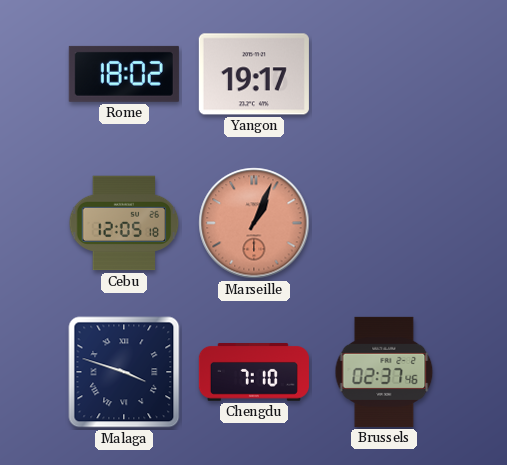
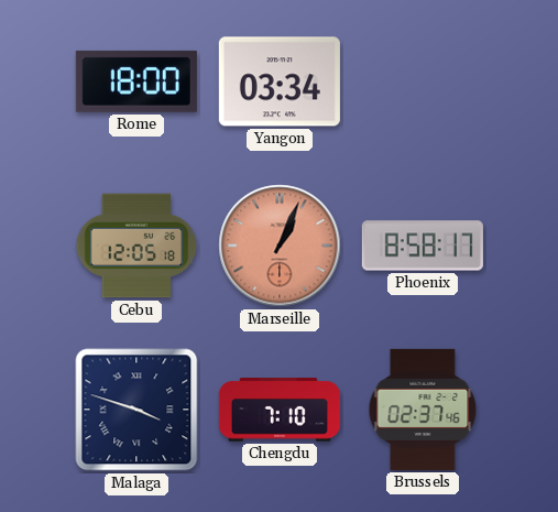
Rome: 18:02 -> 18:00 (136, 81)
Yangon: 19:17 -> 03:34 (280, 81)
Phoenix: none -> 8:58 (423, 246)
